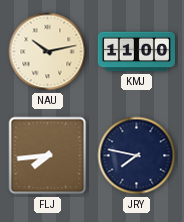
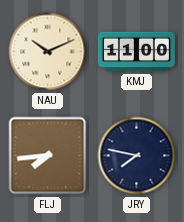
NAU: 10:13 -> 10:11 (48, 52)
